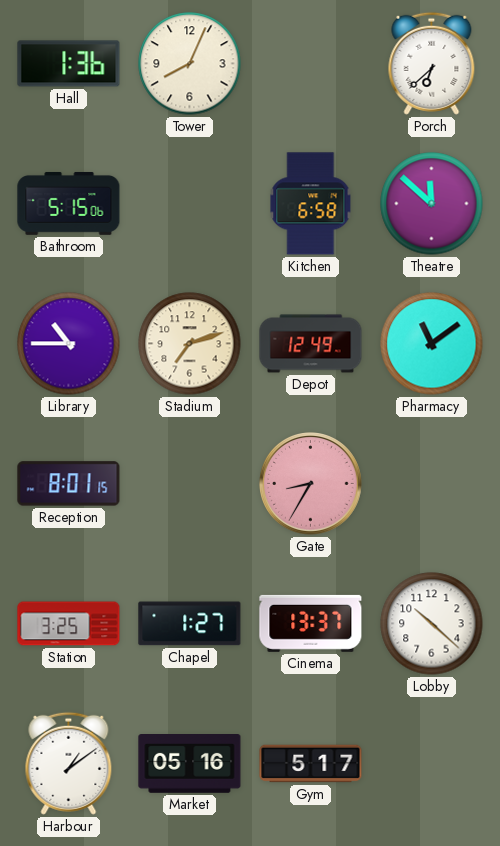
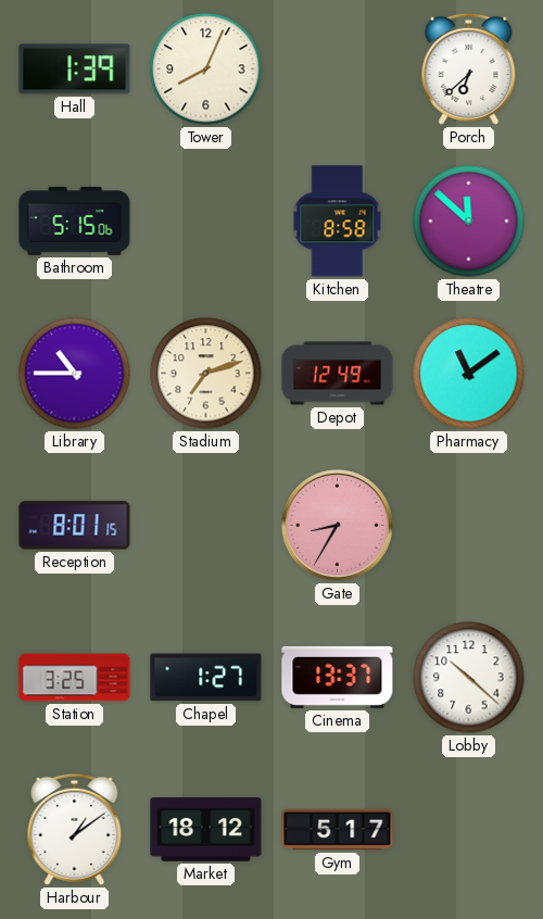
Hall: 1:36 -> 1:39 (75, 70)
Kitchen: 6:58 -> 8:58 (338, 222)
Market: 05:16 -> 18:12 (206, 830)
